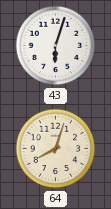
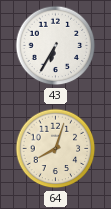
43: 6:03 -> 6:35 (56, 46)
